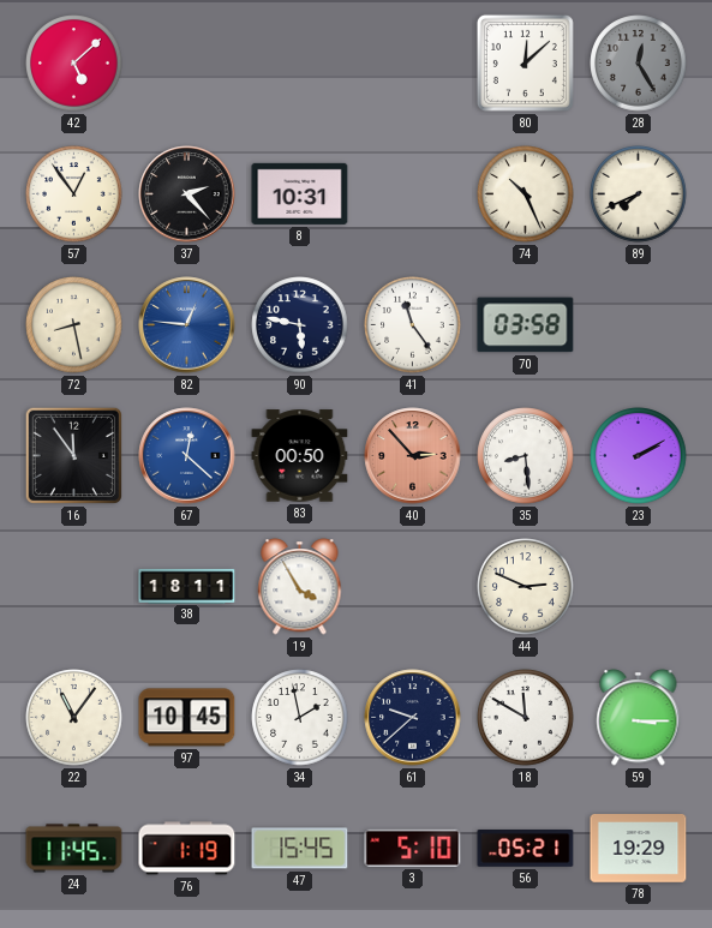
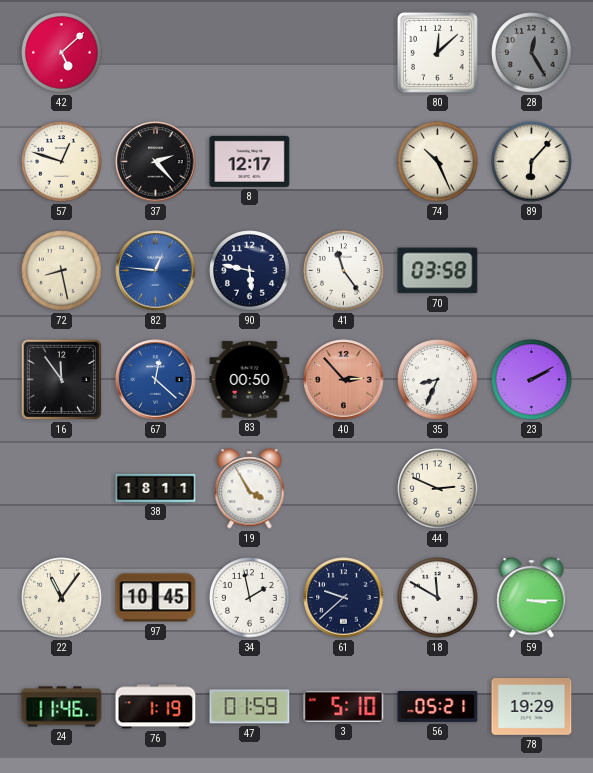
57: 12:54 -> 12:48 (62, 162)
8: 10:31 -> 12:17 (250, 161)
89: 7:41 -> 6:07 (532, 162)
35: 8:29 -> 8:34 (438, 380)
24: 11:45 -> 11:46 (62, 707)
47: 15:45 -> 01:59 (250, 707)
